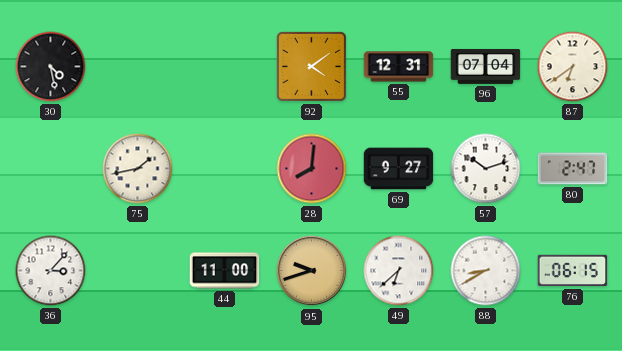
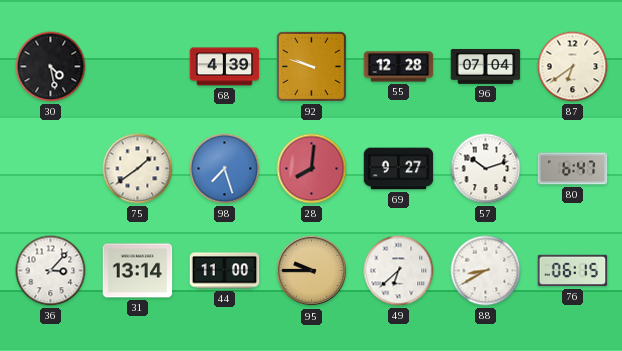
68: none -> 4:39 (225, 67)
92: 4:09 -> 9:48 (311, 66)
55: 12:31 -> 12:28 (399, 67)
75: 1:43 -> 1:39 (138, 169)
98: none -> 7:27 (225, 169)
80: 2:47 -> 6:47 (573, 169)
31: none -> 13:14 (138, 271)
95: 9:42 -> 9:45 (312, 271)
